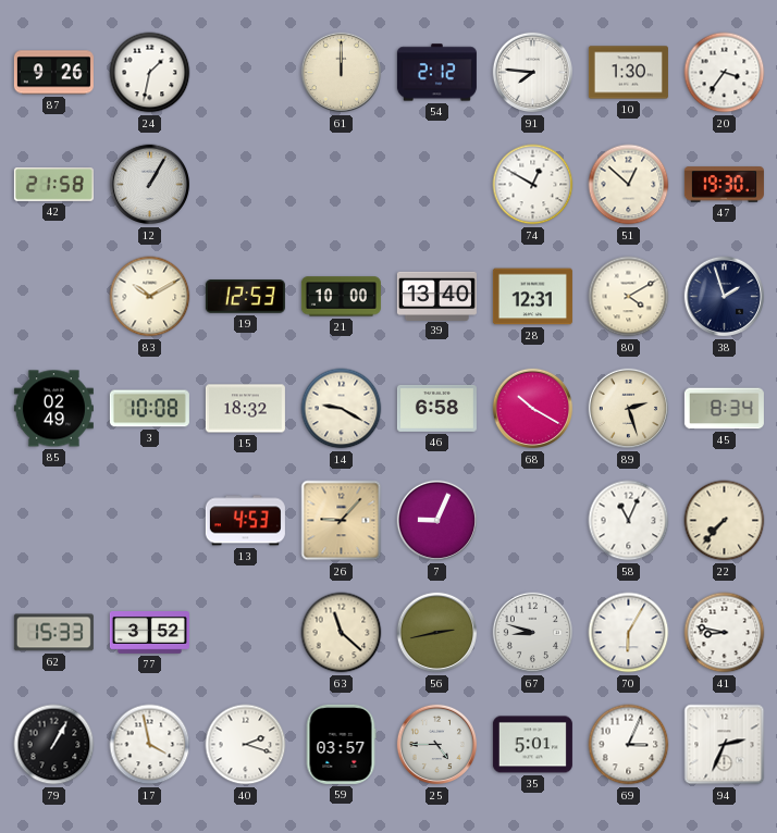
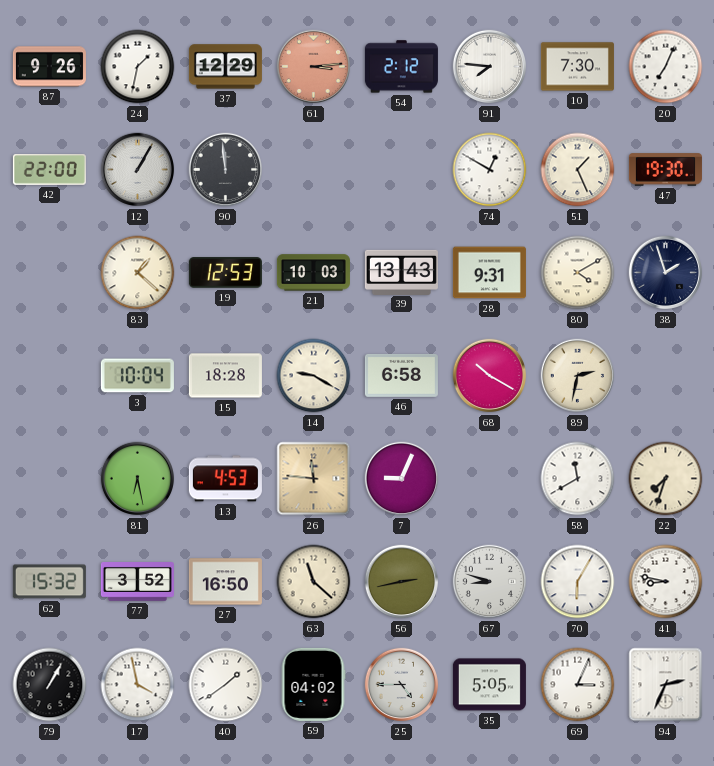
37: none -> 12:29 (225, 67)
61: 12:00 -> 3:14 (314, 67)
61 dial: cream -> salmon (314, 67)
10: 1:30 -> 7:30 (577, 67)
20: 3:36 -> 7:04 (666, 67)
42: 21:58 -> 22:00 (49, 170)
90: none -> 11:59 (226, 170)
51: 12:52 -> 1:26 (578, 170)
83: 10:10 -> 1:22 (138, 273)
21: 10:00 -> 10:03 (313, 273)
39: 13:40 -> 13:43 (401, 272)
28: 12:31 -> 9:31 (489, 273)
85: 02:49 -> none (53, 409)
3: 10:08 -> 10:04 (137, 376)
15: 18:32 -> 18:28 (225, 376)
89: 2:27 -> 2:32 (578, 376)
45: 8:34 -> none (724, 409)
81: none -> 6:28 (138, 479)
26: 9:07 -> 11:46 (314, 479)
58: 11:04 -> 11:40 (578, 479)
22: 7:37 -> 7:33 (666, 479)
62: 15:33 -> 15:32 (49, 582)
27: none -> 16:50 (225, 582)
40: 2:18 -> 1:39 (226, 685)
59: 03:57 -> 04:02 (313, 684)
35: 5:01 -> 5:05 (489, 685)
